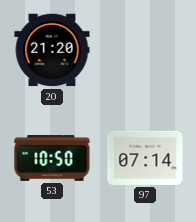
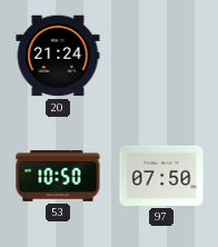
20: 21:20 -> 21:24 (58, 56)
97: 07:14 -> 07:50 (161, 176)
